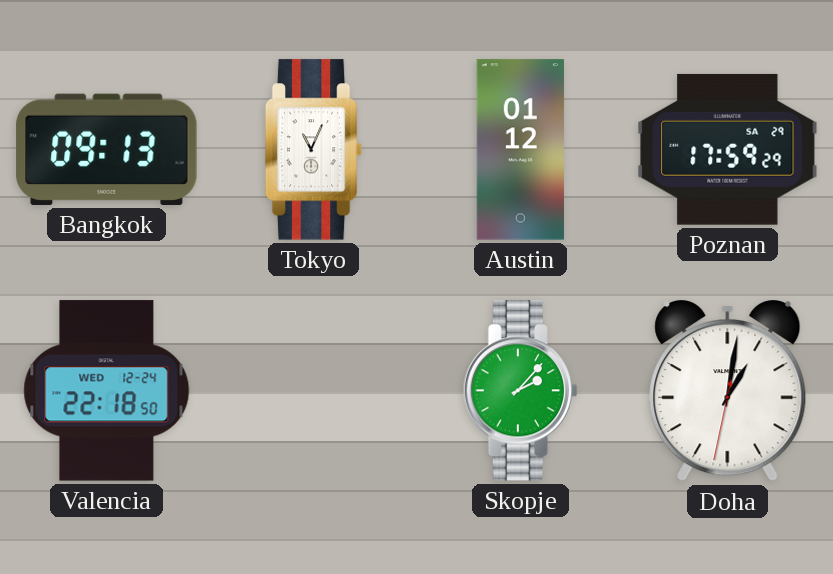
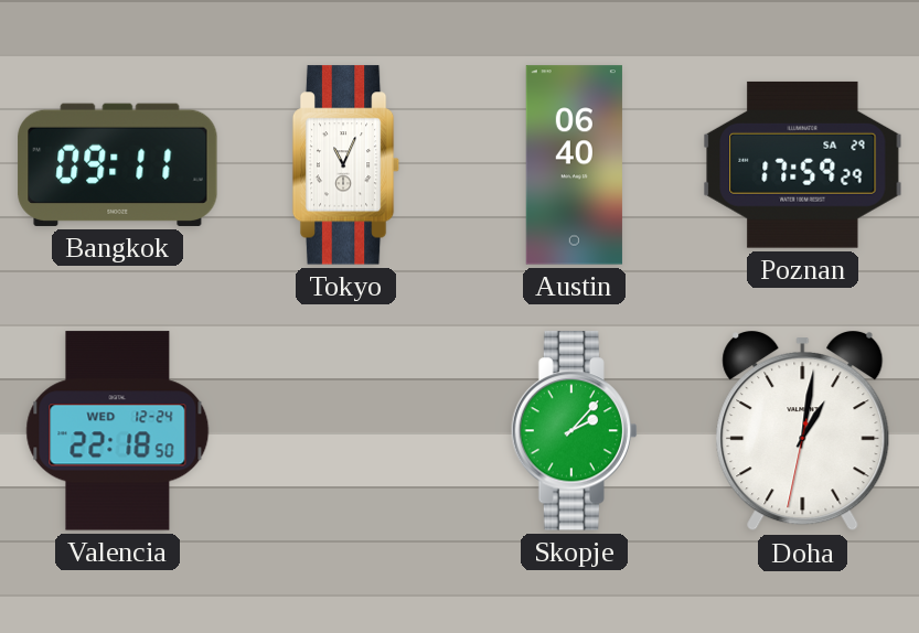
Bangkok: 09:13 -> 09:11 (118, 164)
Austin: 01:12 -> 06:40 (574, 165)
